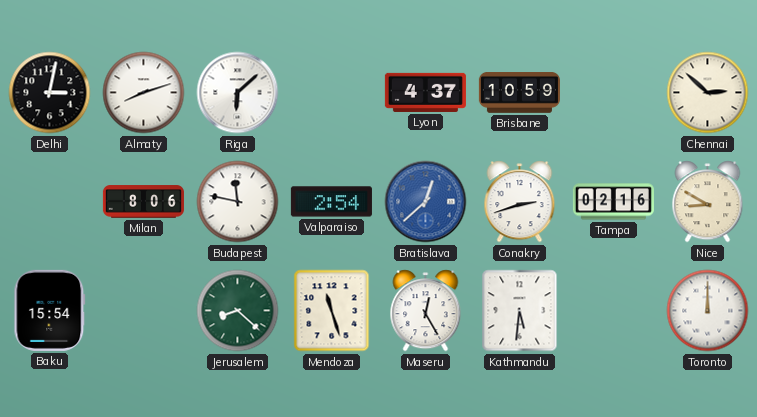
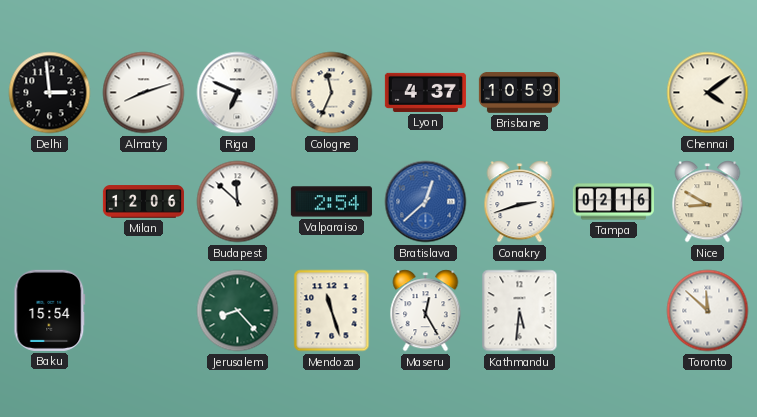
Delhi: 3:02 -> 2:59 (50, 93)
Riga: 6:08 -> 6:49 (238, 93)
Cologne: none -> 11:34 (332, 93)
Chennai: 2:52 -> 4:09 (708, 93)
Milan: 8:06 -> 12:06 (143, 202)
Budapest: 11:47 -> 11:52 (238, 202)
Jerusalem: 8:22 -> 8:23 (238, 311)
Toronto: 12:00 -> 11:52 (708, 311)
